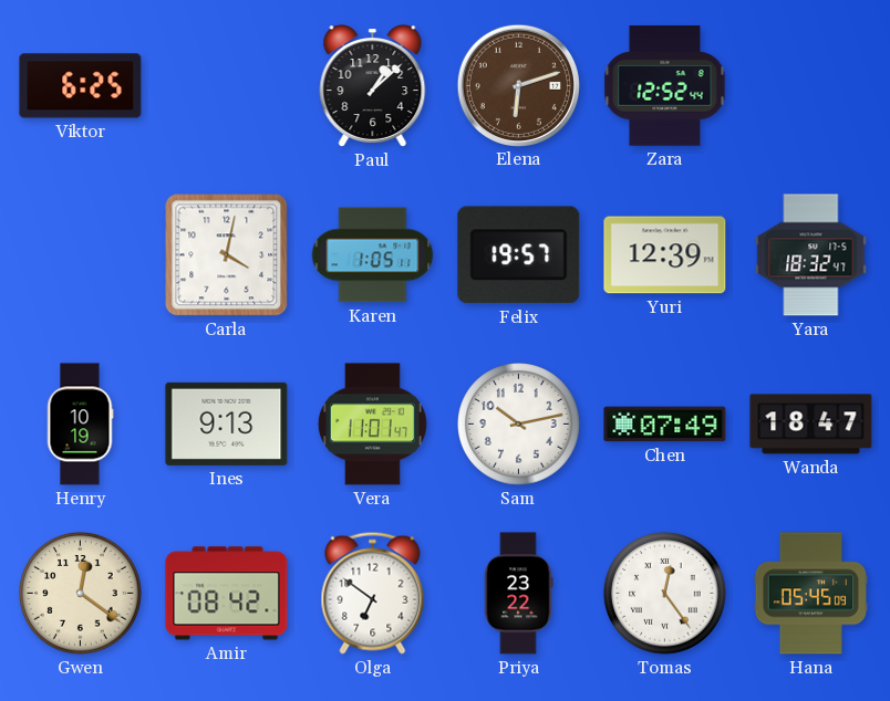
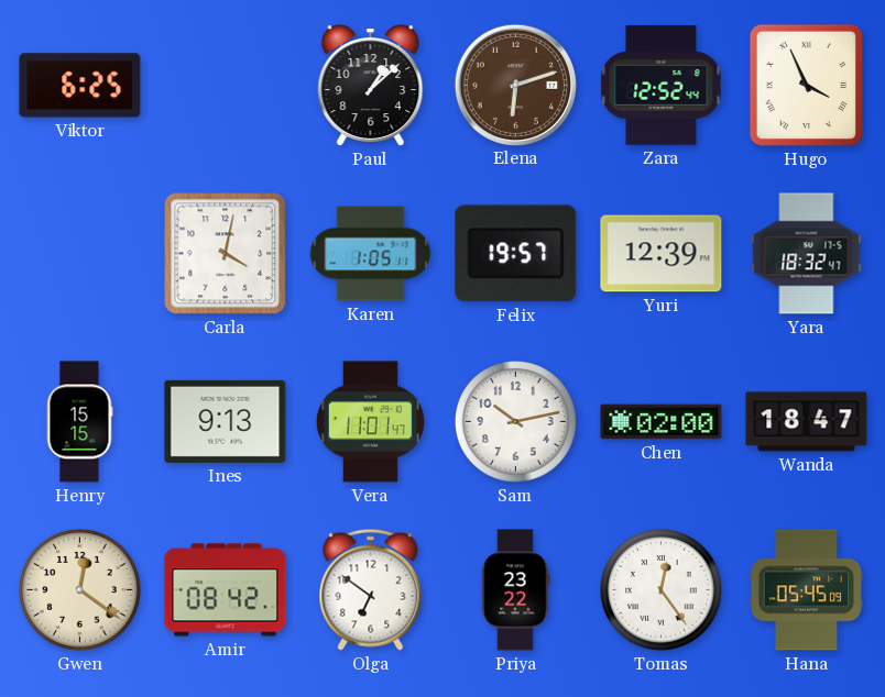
Hugo: none -> 3:56 (806, 85)
Henry: 10:19 -> 15:15 (79, 422)
Chen: 07:49 -> 02:00 (662, 422)
